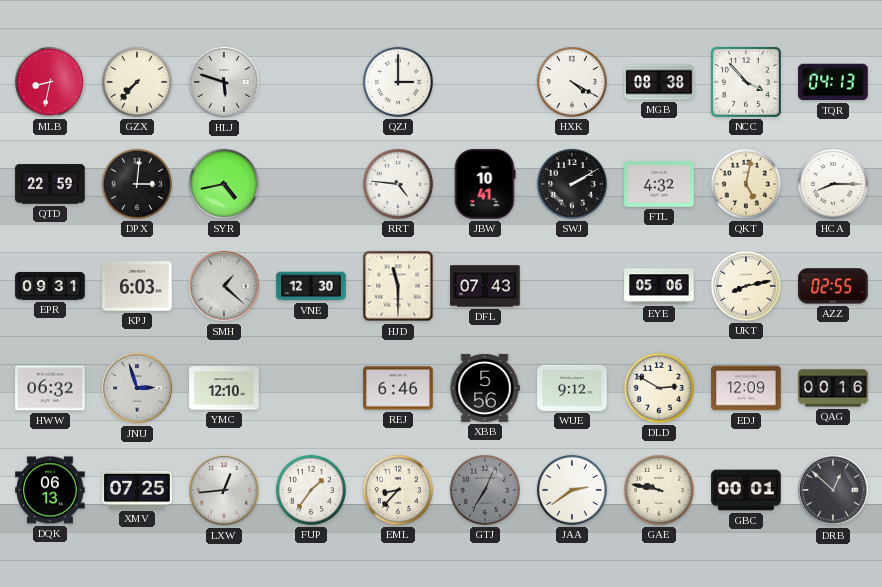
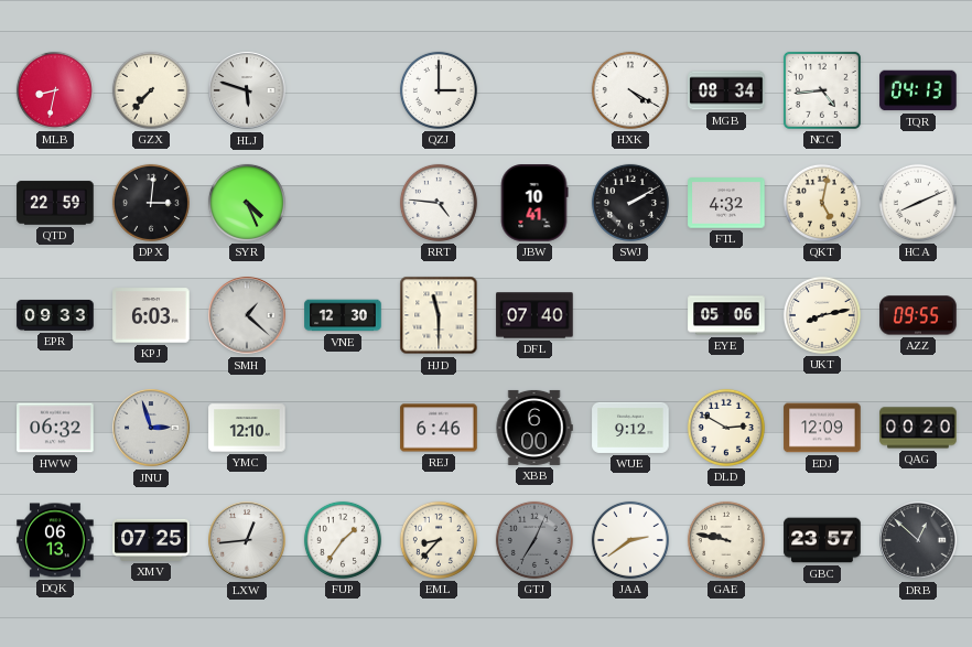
MGB: 08:38 -> 08:34 (726, 90)
NCC: 3:53 -> 4:44 (822, 90)
SYR: 4:43 -> 4:26 (247, 203)
HCA: 8:15 -> 8:11 (918, 203)
EPR: 09:31 -> 09:33 (55, 315)
DFL: 07:43 -> 07:40 (534, 315)
AZZ: 02:55 -> 09:55 (918, 315)
XBB: 5:56 -> 6:00 (534, 428)
QAG: 00:16 -> 00:20 (918, 428)
GBC: 00:01 -> 23:57 (822, 540)
